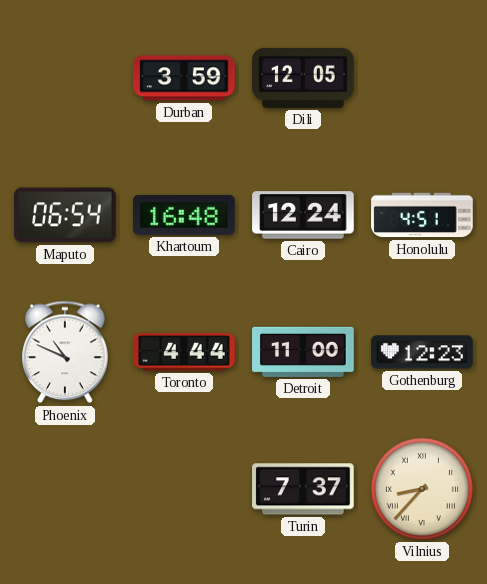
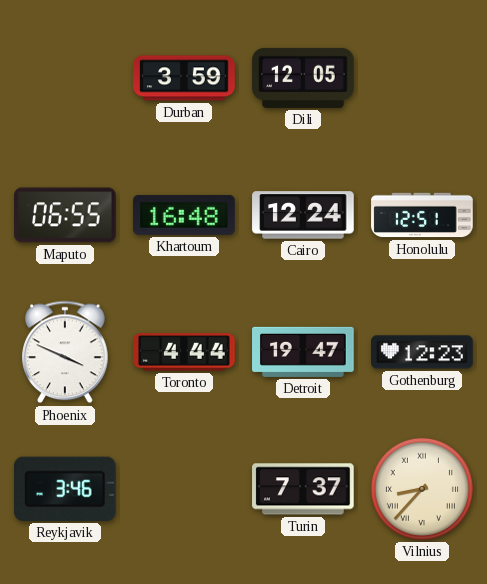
Maputo: 06:54 -> 06:55 (66, 215)
Honolulu: 4:51 -> 12:51 (422, 215)
Phoenix: 10:49 -> 3:49 (65, 352)
Detroit: 11:00 -> 19:47 (303, 352)
Reykjavik: none -> 3:46 (65, 489)
